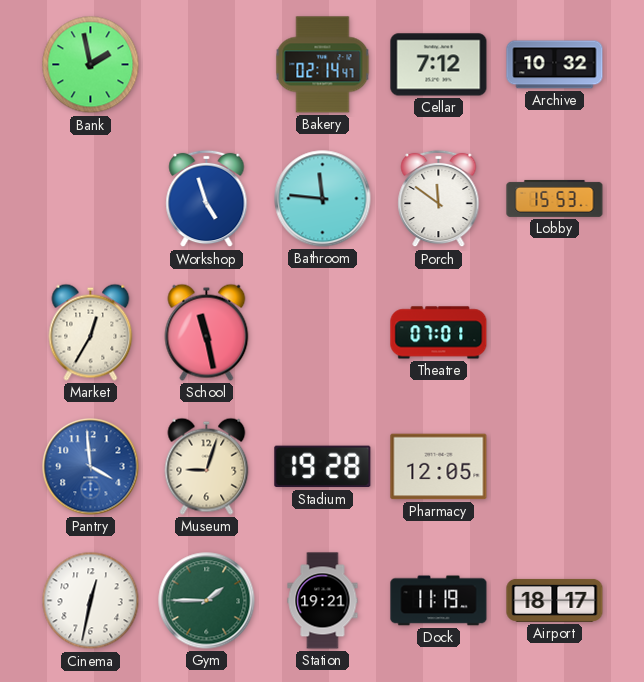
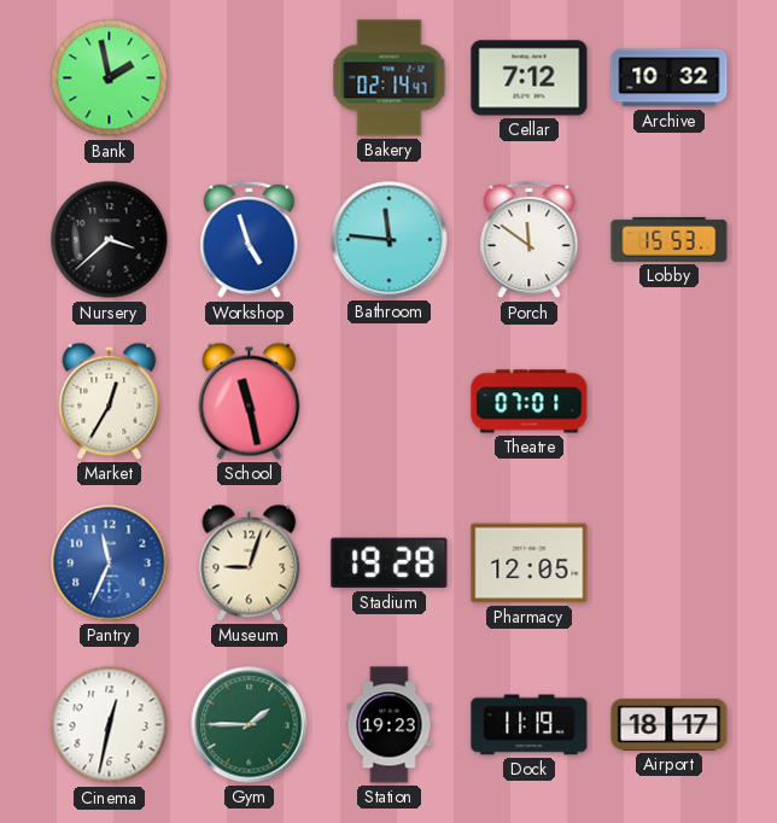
Nursery: none -> 3:38 (110, 240)
Pantry: 3:59 -> 11:34 (110, 564)
Station: 19:21 -> 19:23 (390, 725)
